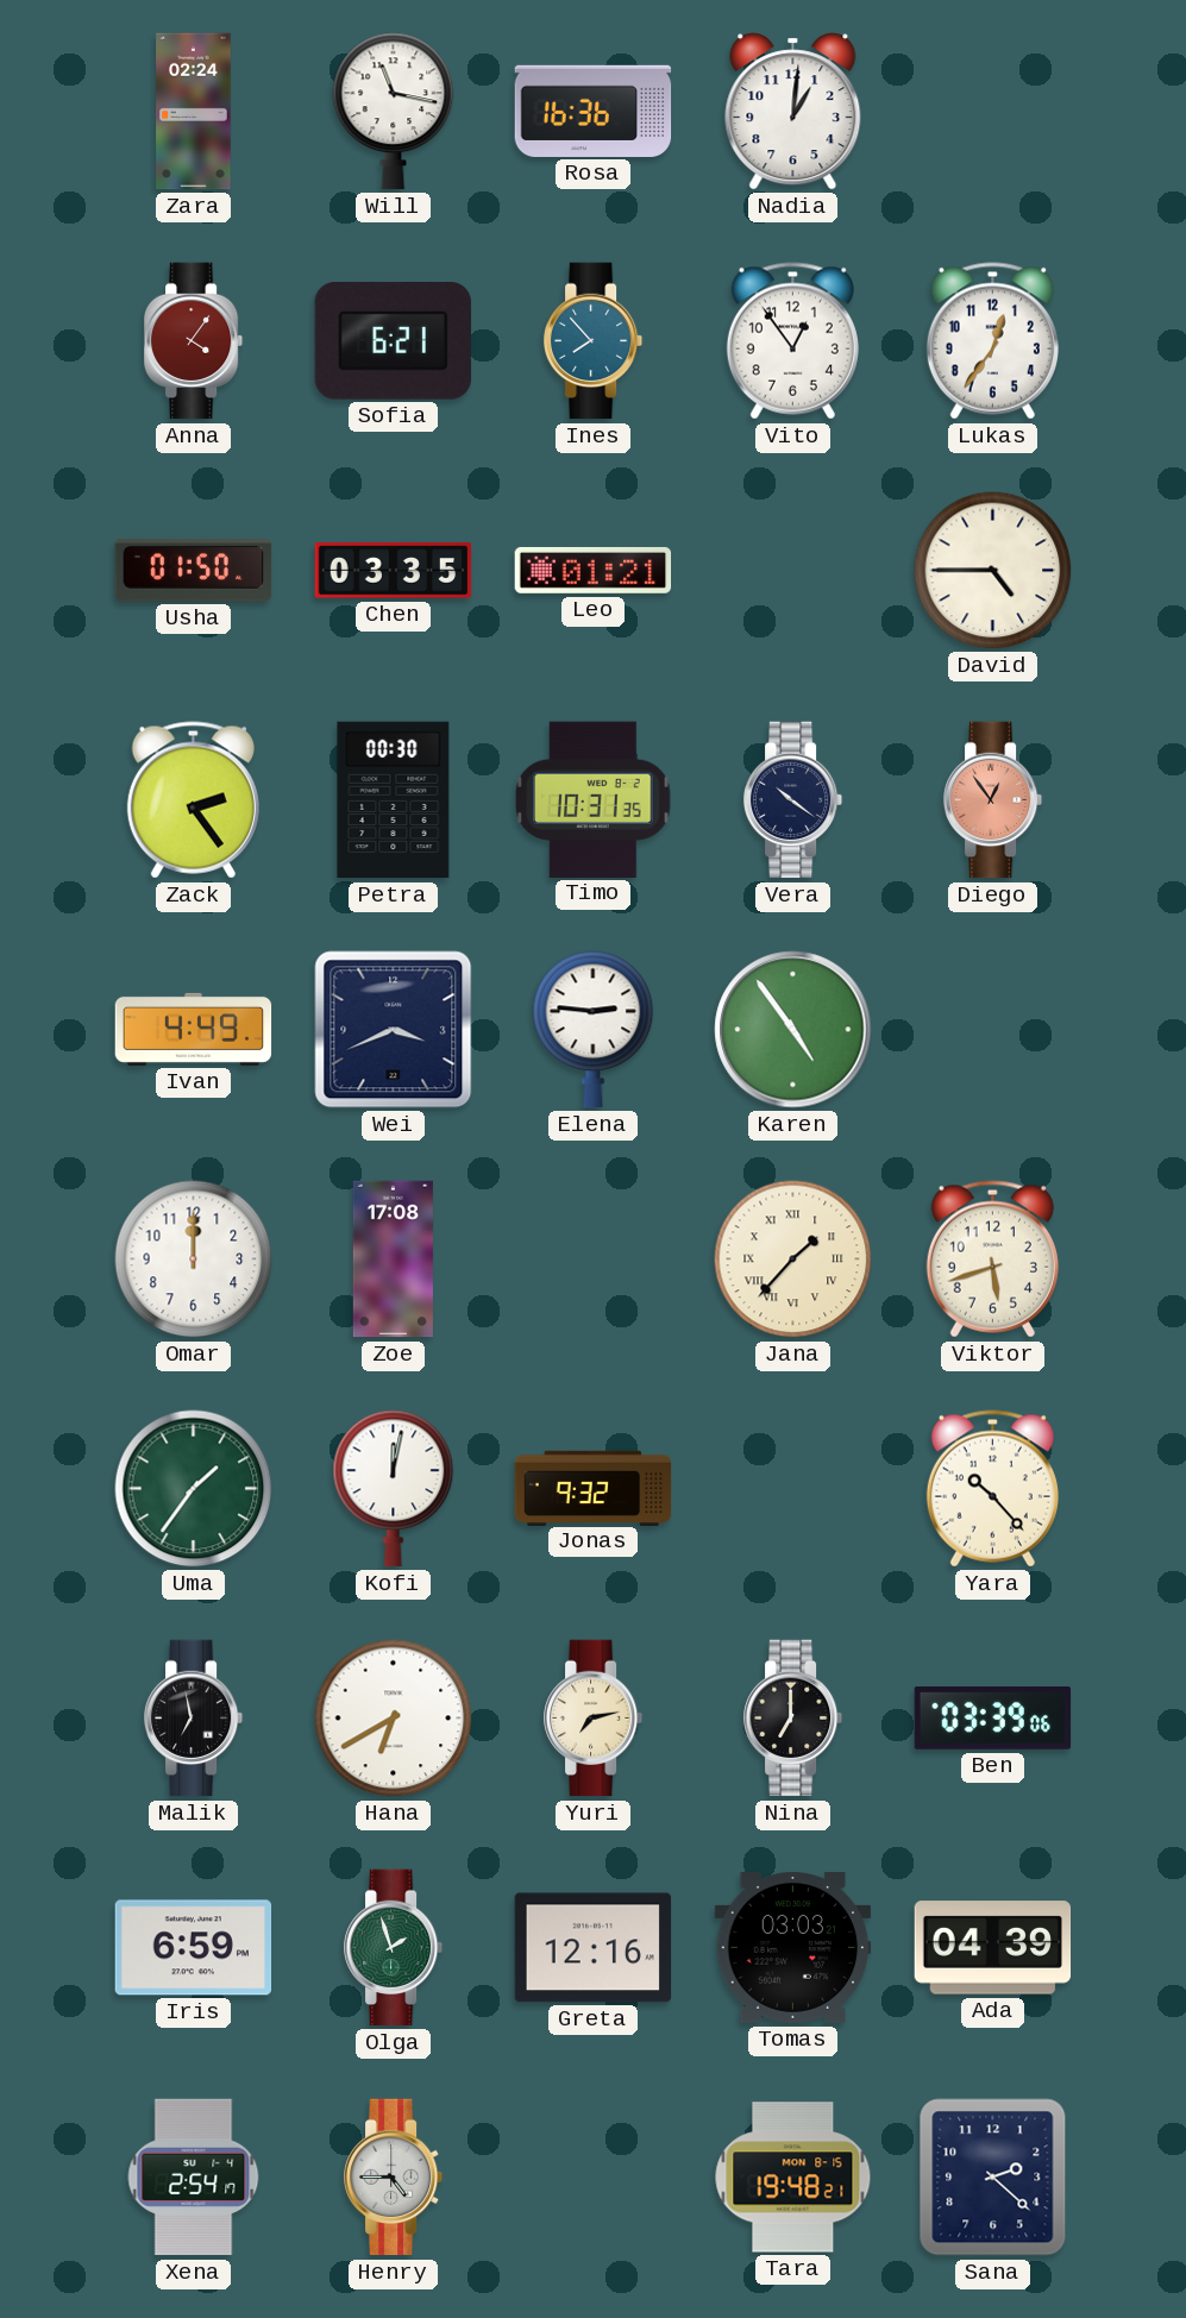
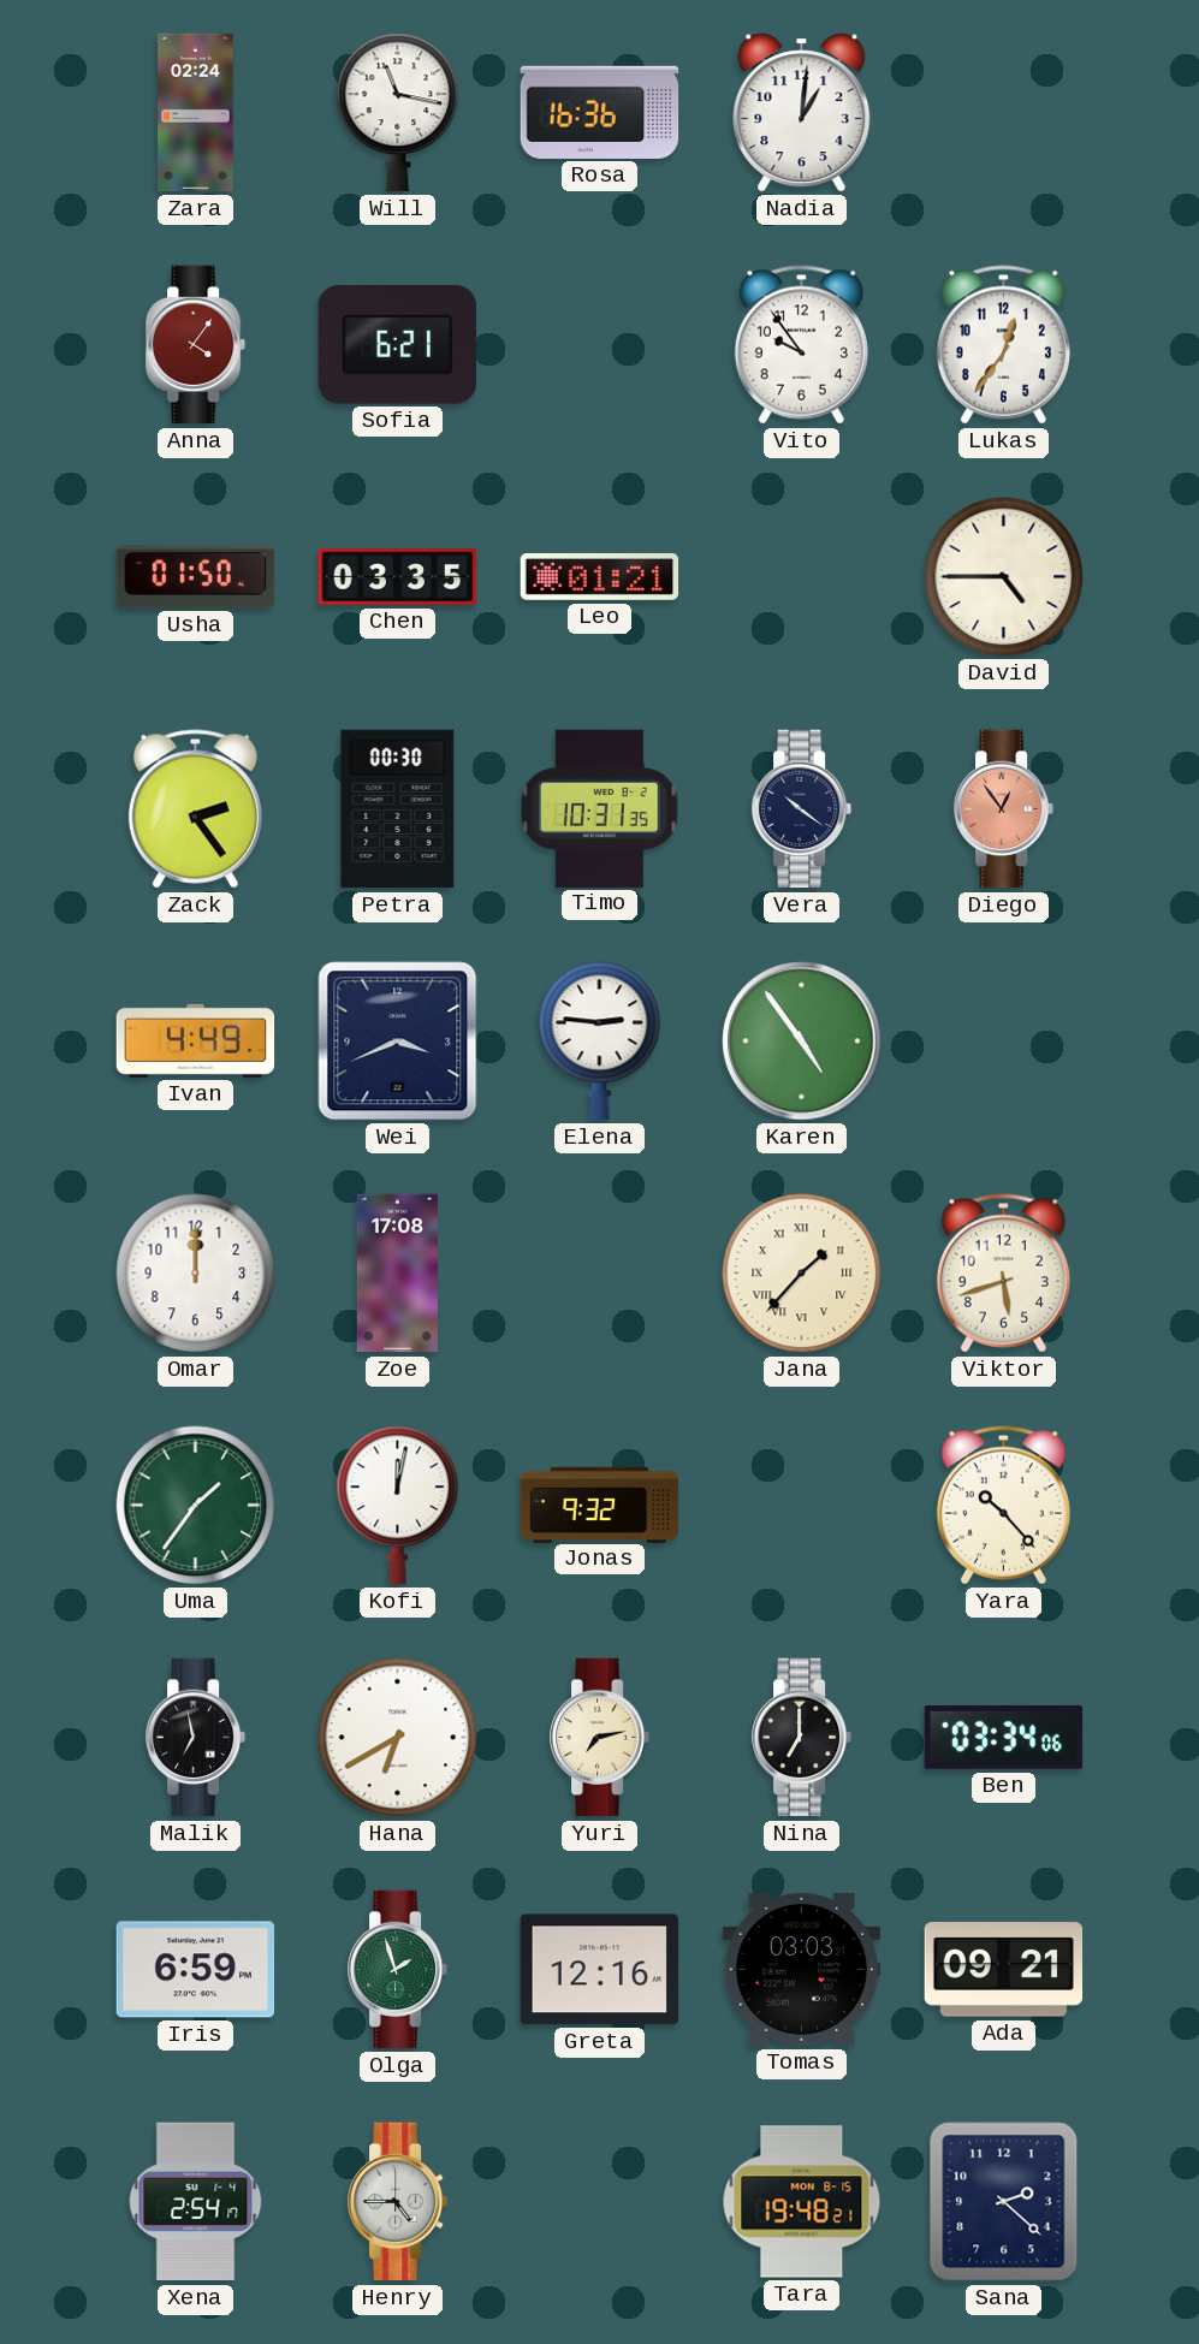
Ines: 7:53 -> none (594, 341)
Vito: 12:54 -> 9:54 (801, 345)
Ben: 03:39 -> 03:34 (1004, 1738)
Ada: 04:39 -> 09:21 (1004, 1970)
